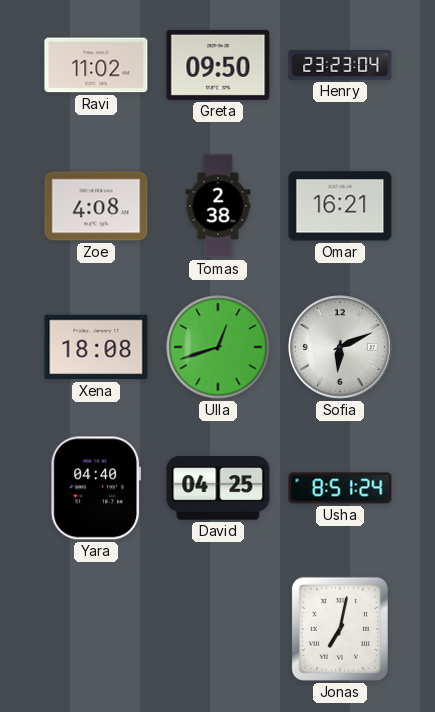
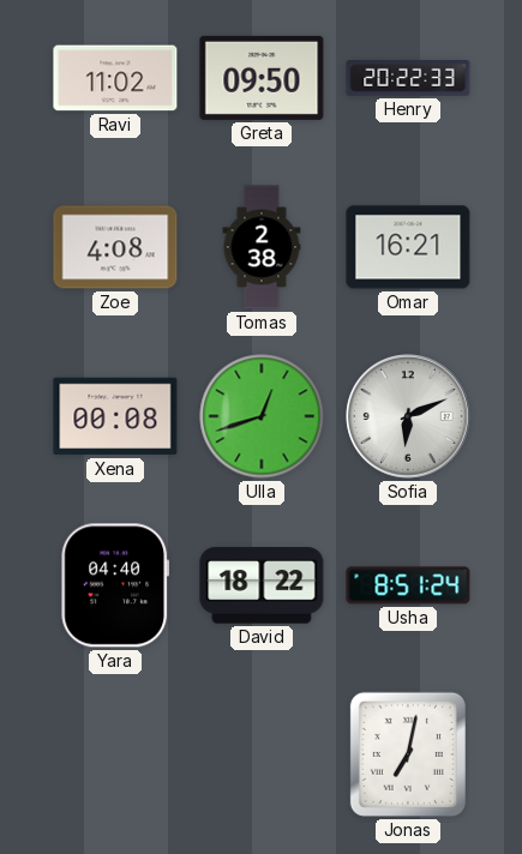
Henry: 23:23 -> 20:22 (408, 79)
Xena: 18:08 -> 00:08 (115, 416)
David: 04:25 -> 18:22 (262, 585)
